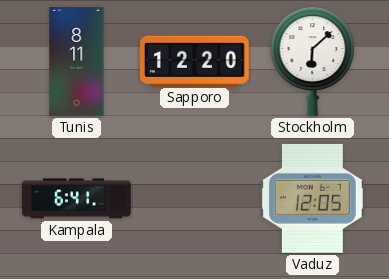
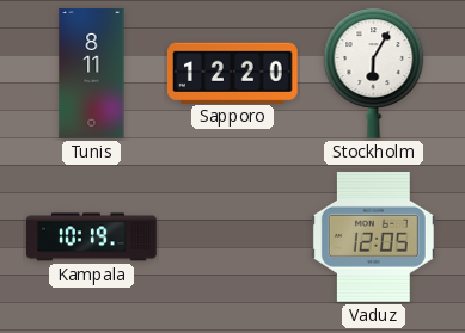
Stockholm: 6:08 -> 6:05 (374, 73)
Kampala: 6:41 -> 10:19 (92, 238)
